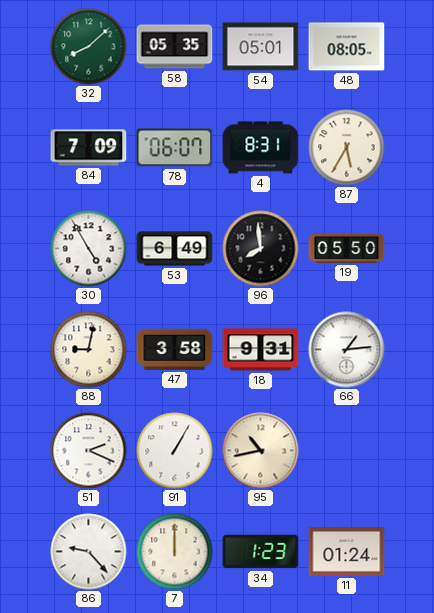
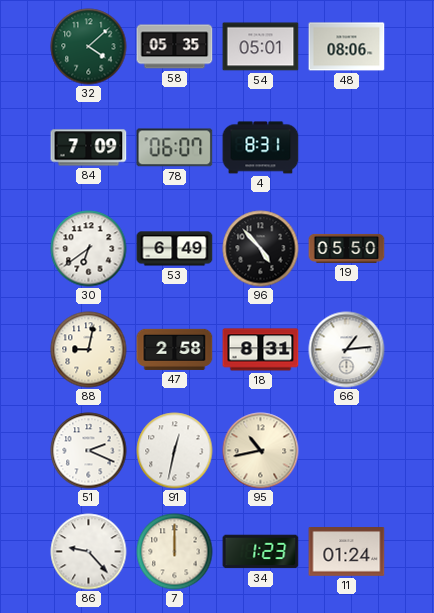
32: 8:08 -> 4:08 (89, 47)
48: 08:05 -> 08:06 (347, 47)
87: 5:35 -> none (347, 148)
30: 4:55 -> 6:39 (89, 249)
96: 7:59 -> 4:53 (261, 249)
47: 3:58 -> 2:58 (175, 349)
18: 9:31 -> 8:31 (261, 350)
91: 1:05 -> 12:32 (175, 451)
